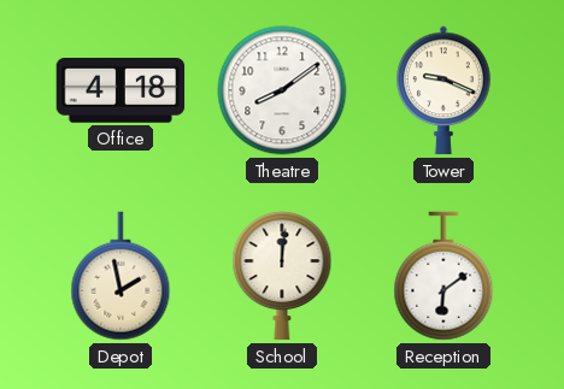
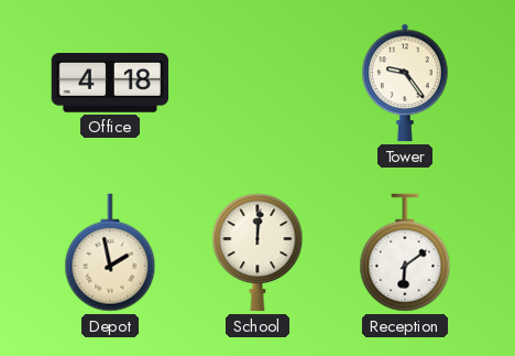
Theatre: 8:09 -> none (282, 90)
Tower: 9:19 -> 9:24 (405, 83)
